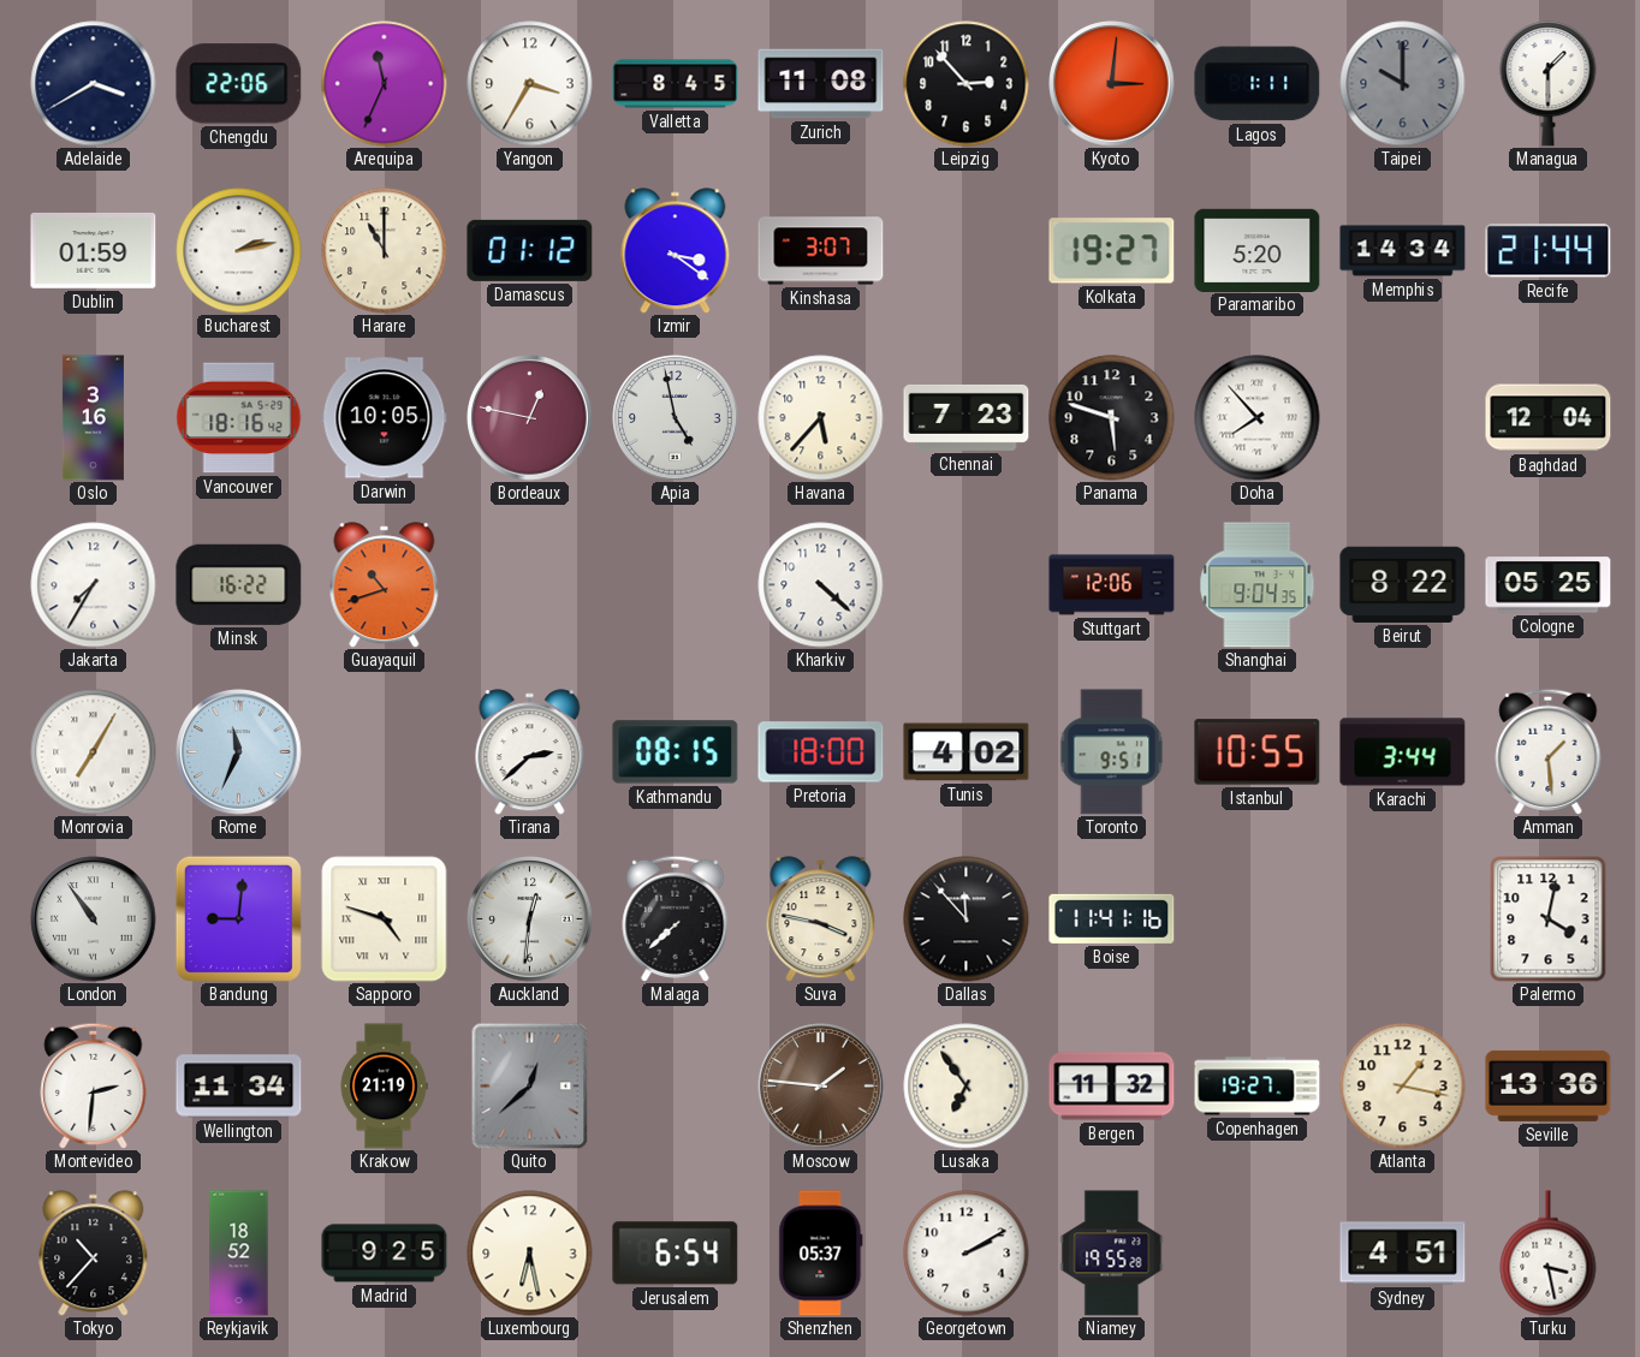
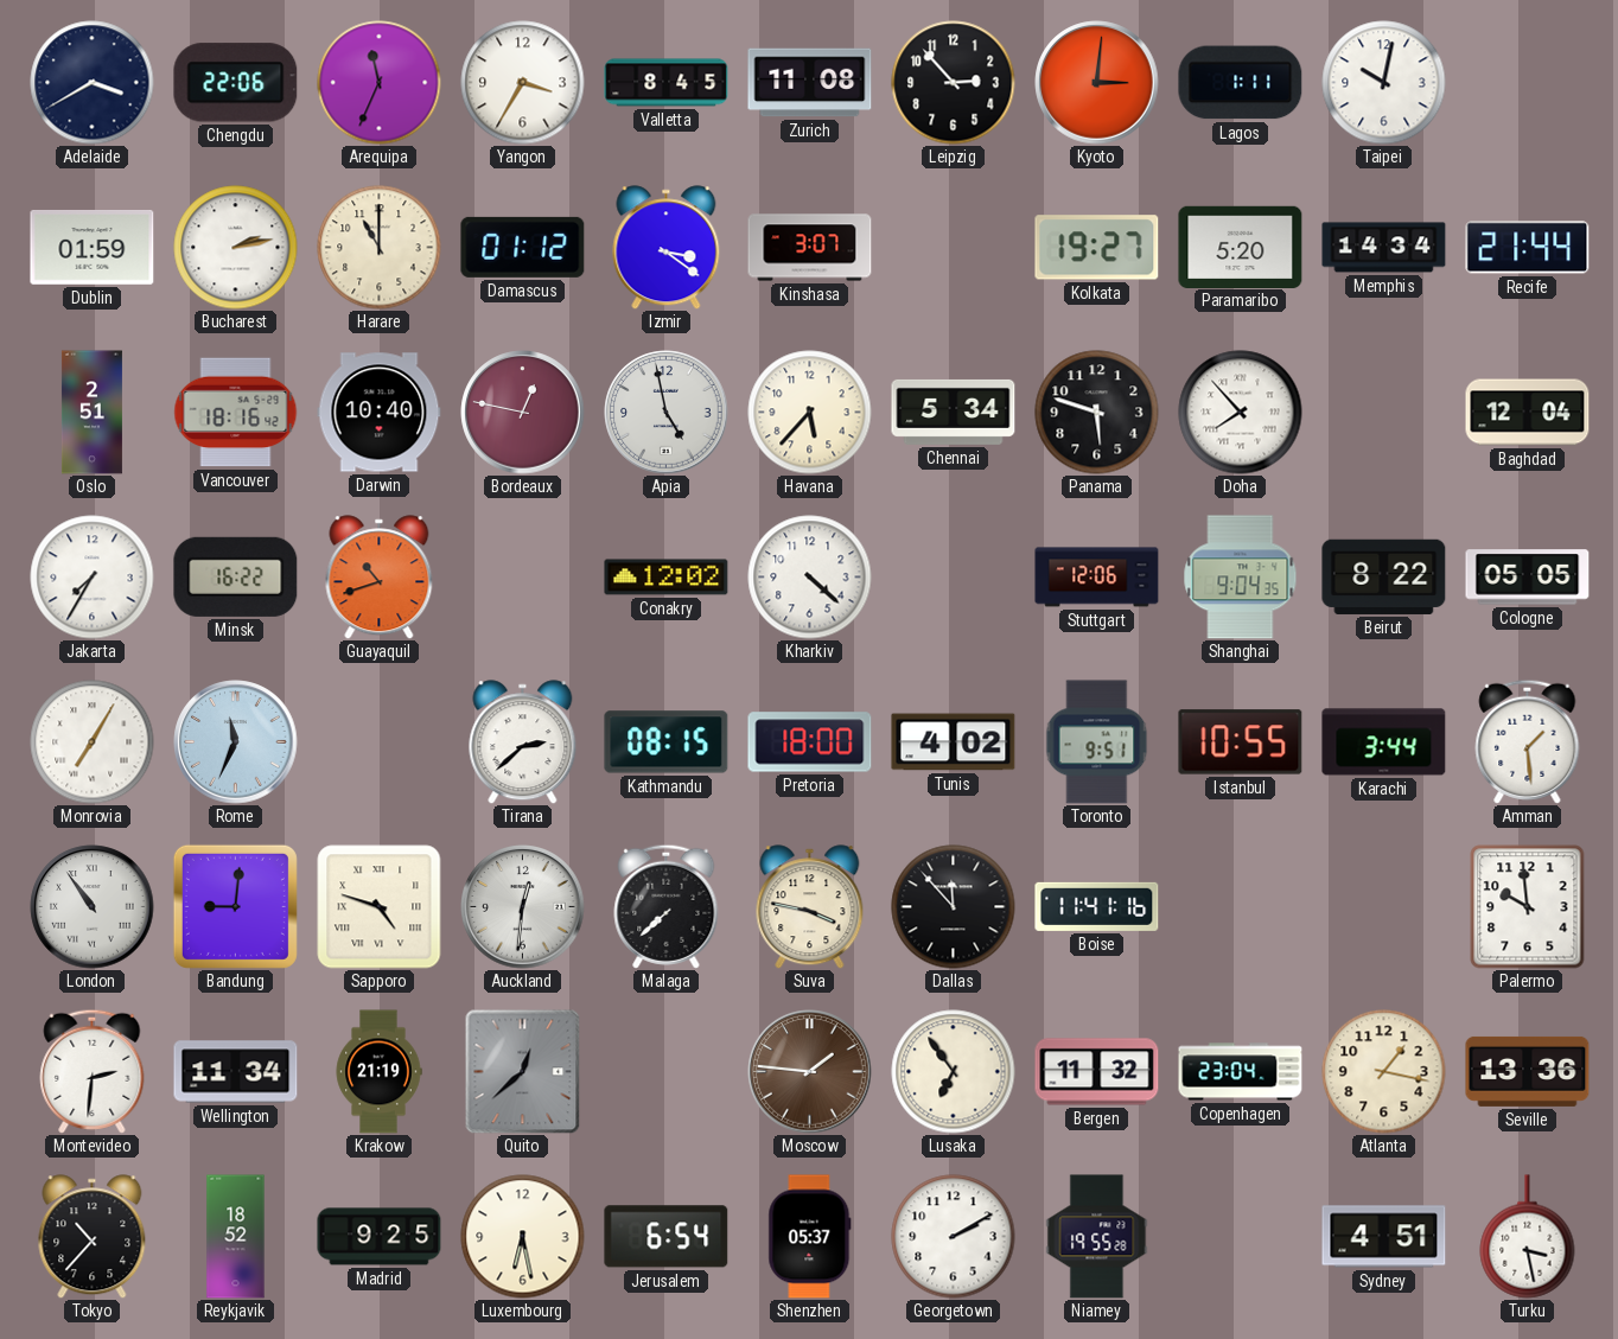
Taipei: 10:00 -> 10:02 (1384, 83)
Taipei dial: grey -> white (1384, 83)
Managua: 1:30 -> none (1549, 84)
Oslo: 3:16 -> 2:51 (91, 413)
Darwin: 10:05 -> 10:40 (380, 413)
Chennai: 7:23 -> 5:34 (954, 412)
Conakry: none -> 12:02 (667, 578)
Cologne: 05:25 -> 05:05 (1528, 578)
Palermo: 4:02 -> 9:59 (1528, 907)
Copenhagen: 19:27 -> 23:04 (1241, 1072)
